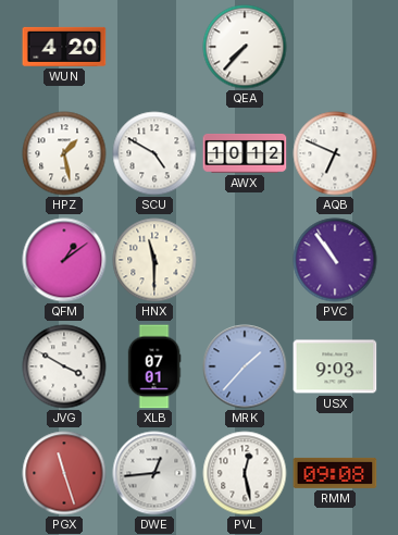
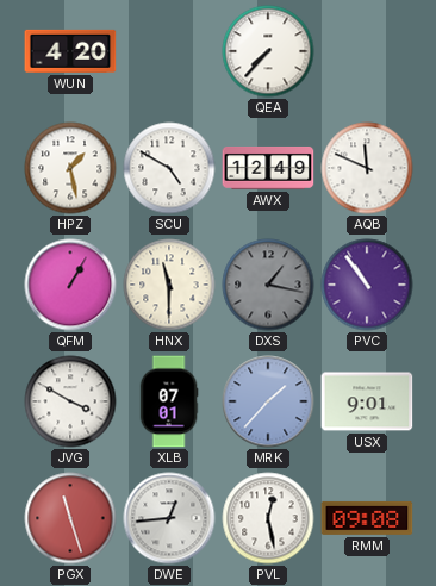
AWX: 10:12 -> 12:49 (268, 168)
AQB: 6:49 -> 11:49 (367, 168)
QFM: 1:09 -> 1:05 (70, 285)
DXS: none -> 1:17 (268, 285)
USX: 9:03 -> 9:01 (367, 401)
